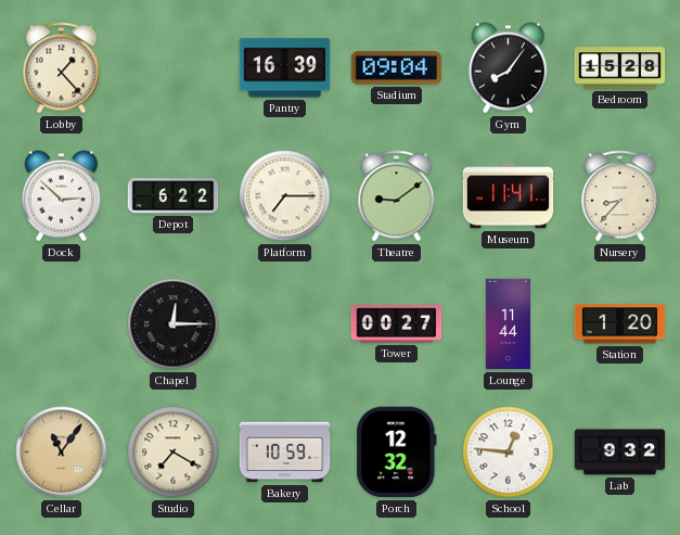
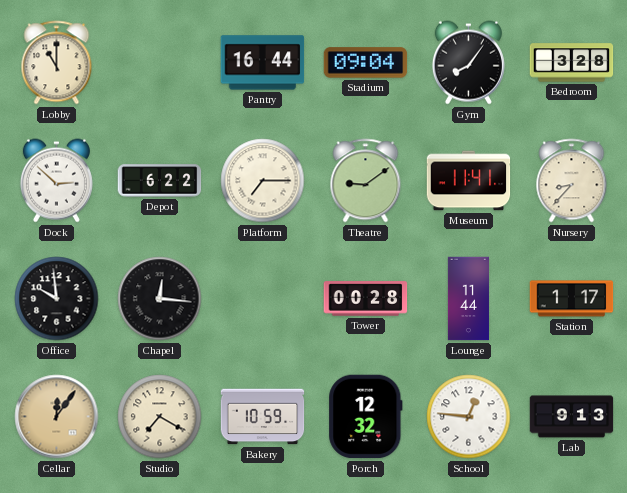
Lobby: 1:23 -> 11:00 (57, 63)
Pantry: 16:39 -> 16:44 (263, 63)
Bedroom: 15:28 -> 3:28 (572, 63)
Office: none -> 9:59 (57, 299)
Chapel: 12:15 -> 12:16 (160, 299)
Tower: 00:27 -> 00:28 (366, 299)
Station: 1:20 -> 1:17 (572, 299)
Cellar: 11:06 -> 12:06 (57, 417)
Lab: 9:32 -> 9:13 (572, 417)
